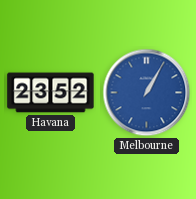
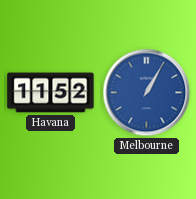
Havana: 23:52 -> 11:52 (51, 93)
